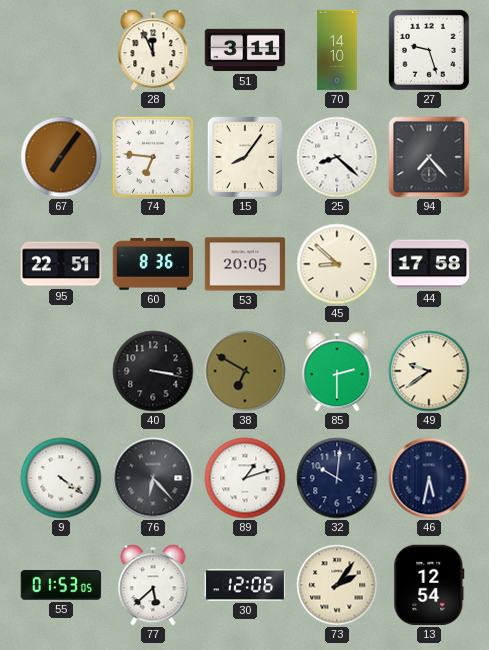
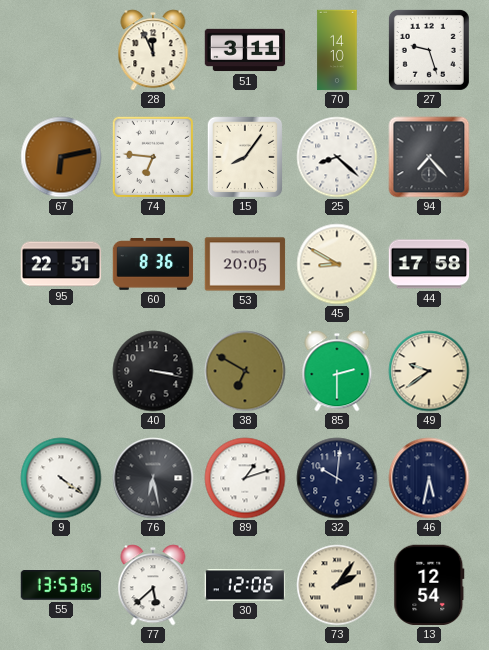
67: 7:06 -> 6:13 (61, 157)
45: 8:52 -> 8:50 (337, 264)
76: 6:23 -> 6:28 (153, 478)
55: 01:53 -> 13:53 (61, 586)
